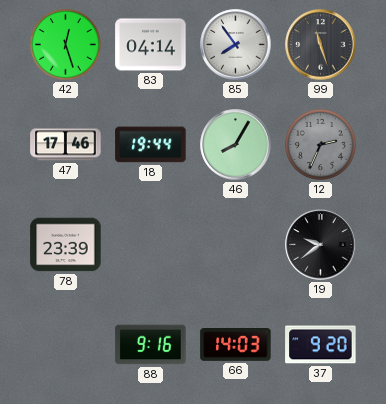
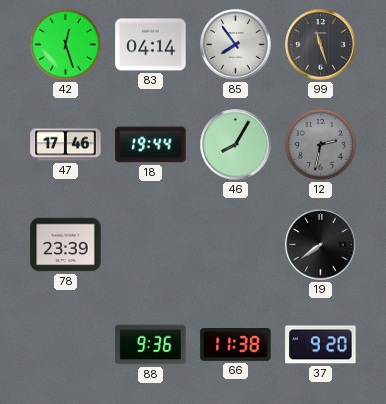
12: 2:34 -> 2:32 (320, 144)
19: 9:39 -> 7:39 (321, 245)
88: 9:16 -> 9:36 (151, 345)
66: 14:03 -> 11:38 (236, 345)
